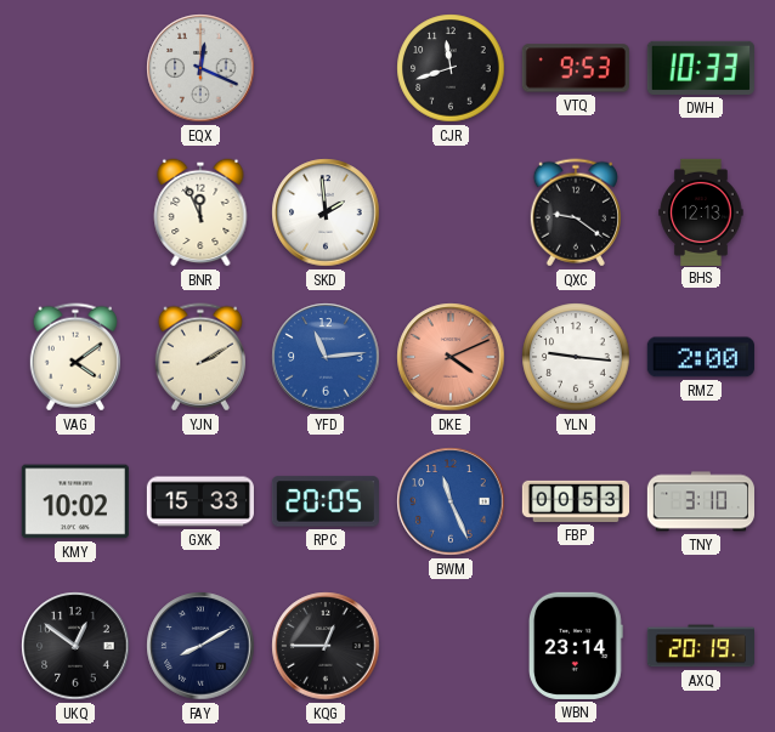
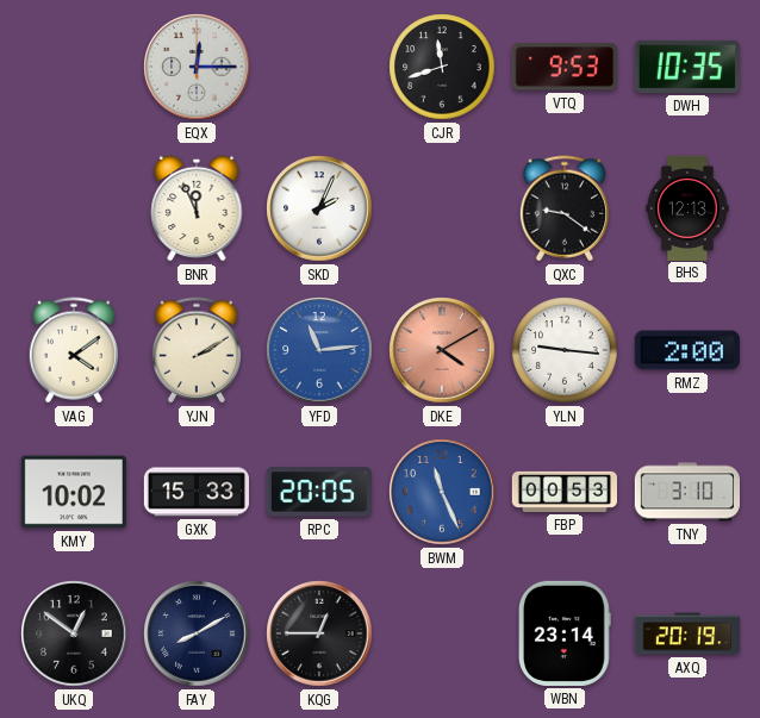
EQX: 12:19 -> 12:15 (197, 67)
DWH: 10:33 -> 10:35 (687, 67)
SKD: 1:59 -> 2:04 (319, 208)
DKE: 4:11 -> 4:10 (442, 350)
